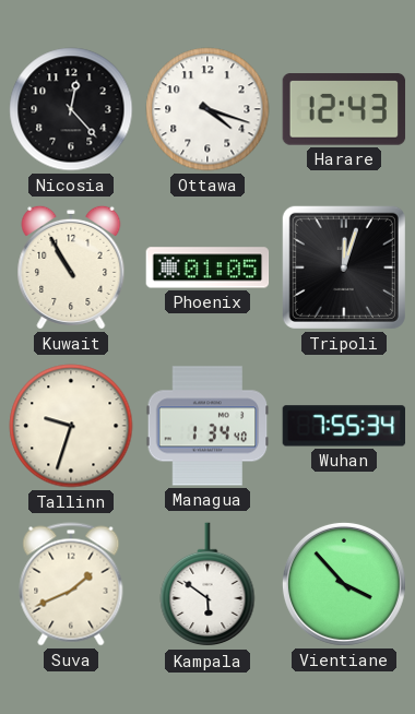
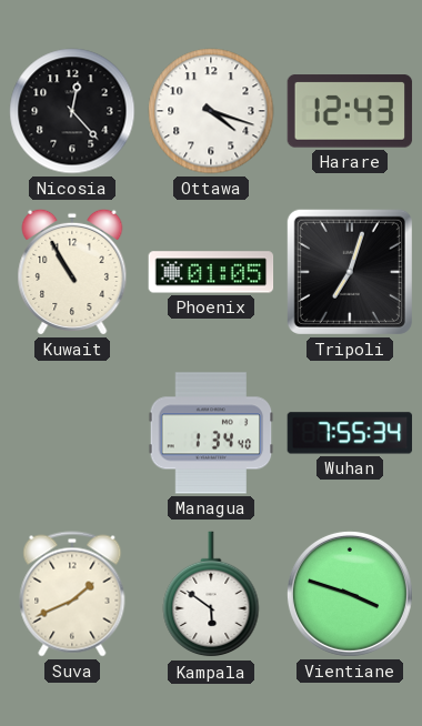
Tripoli: 12:03 -> 7:03 (350, 272)
Tallinn: 9:33 -> none (71, 426)
Vientiane: 3:53 -> 3:48 (350, 594)
